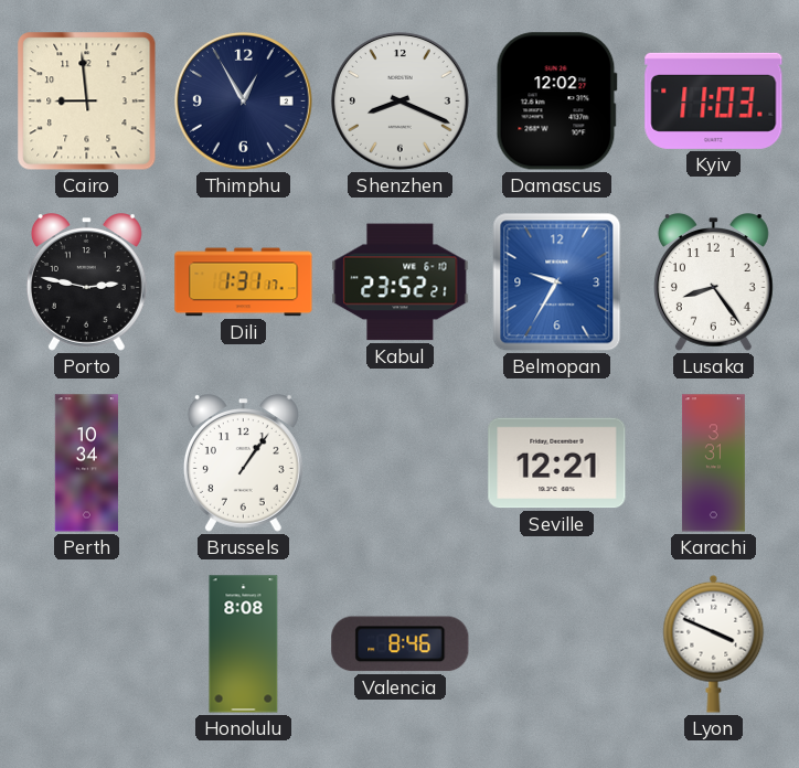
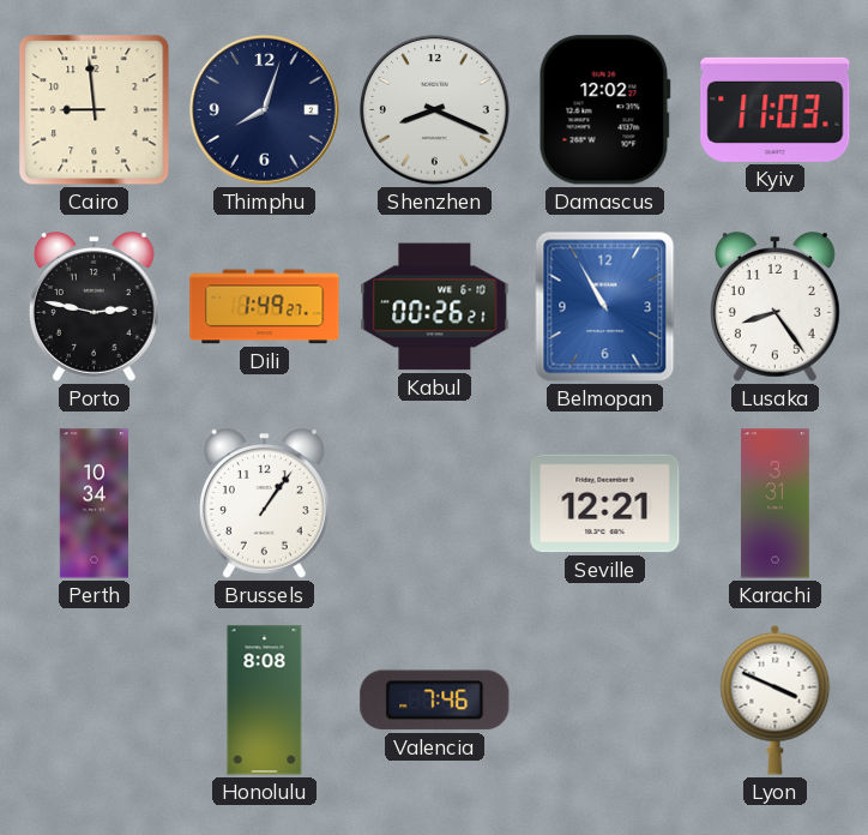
Thimphu: 12:55 -> 8:03 (265, 110)
Dili: 1:31 -> 1:49 (265, 307)
Kabul: 23:52 -> 00:26 (435, 307)
Belmopan: 9:35 -> 10:55 (605, 307)
Valencia: 8:46 -> 7:46 (435, 701)
